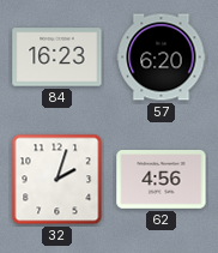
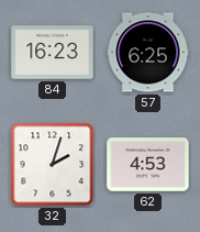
57: 6:20 -> 6:25 (148, 53)
62: 4:56 -> 4:53 (148, 165)
